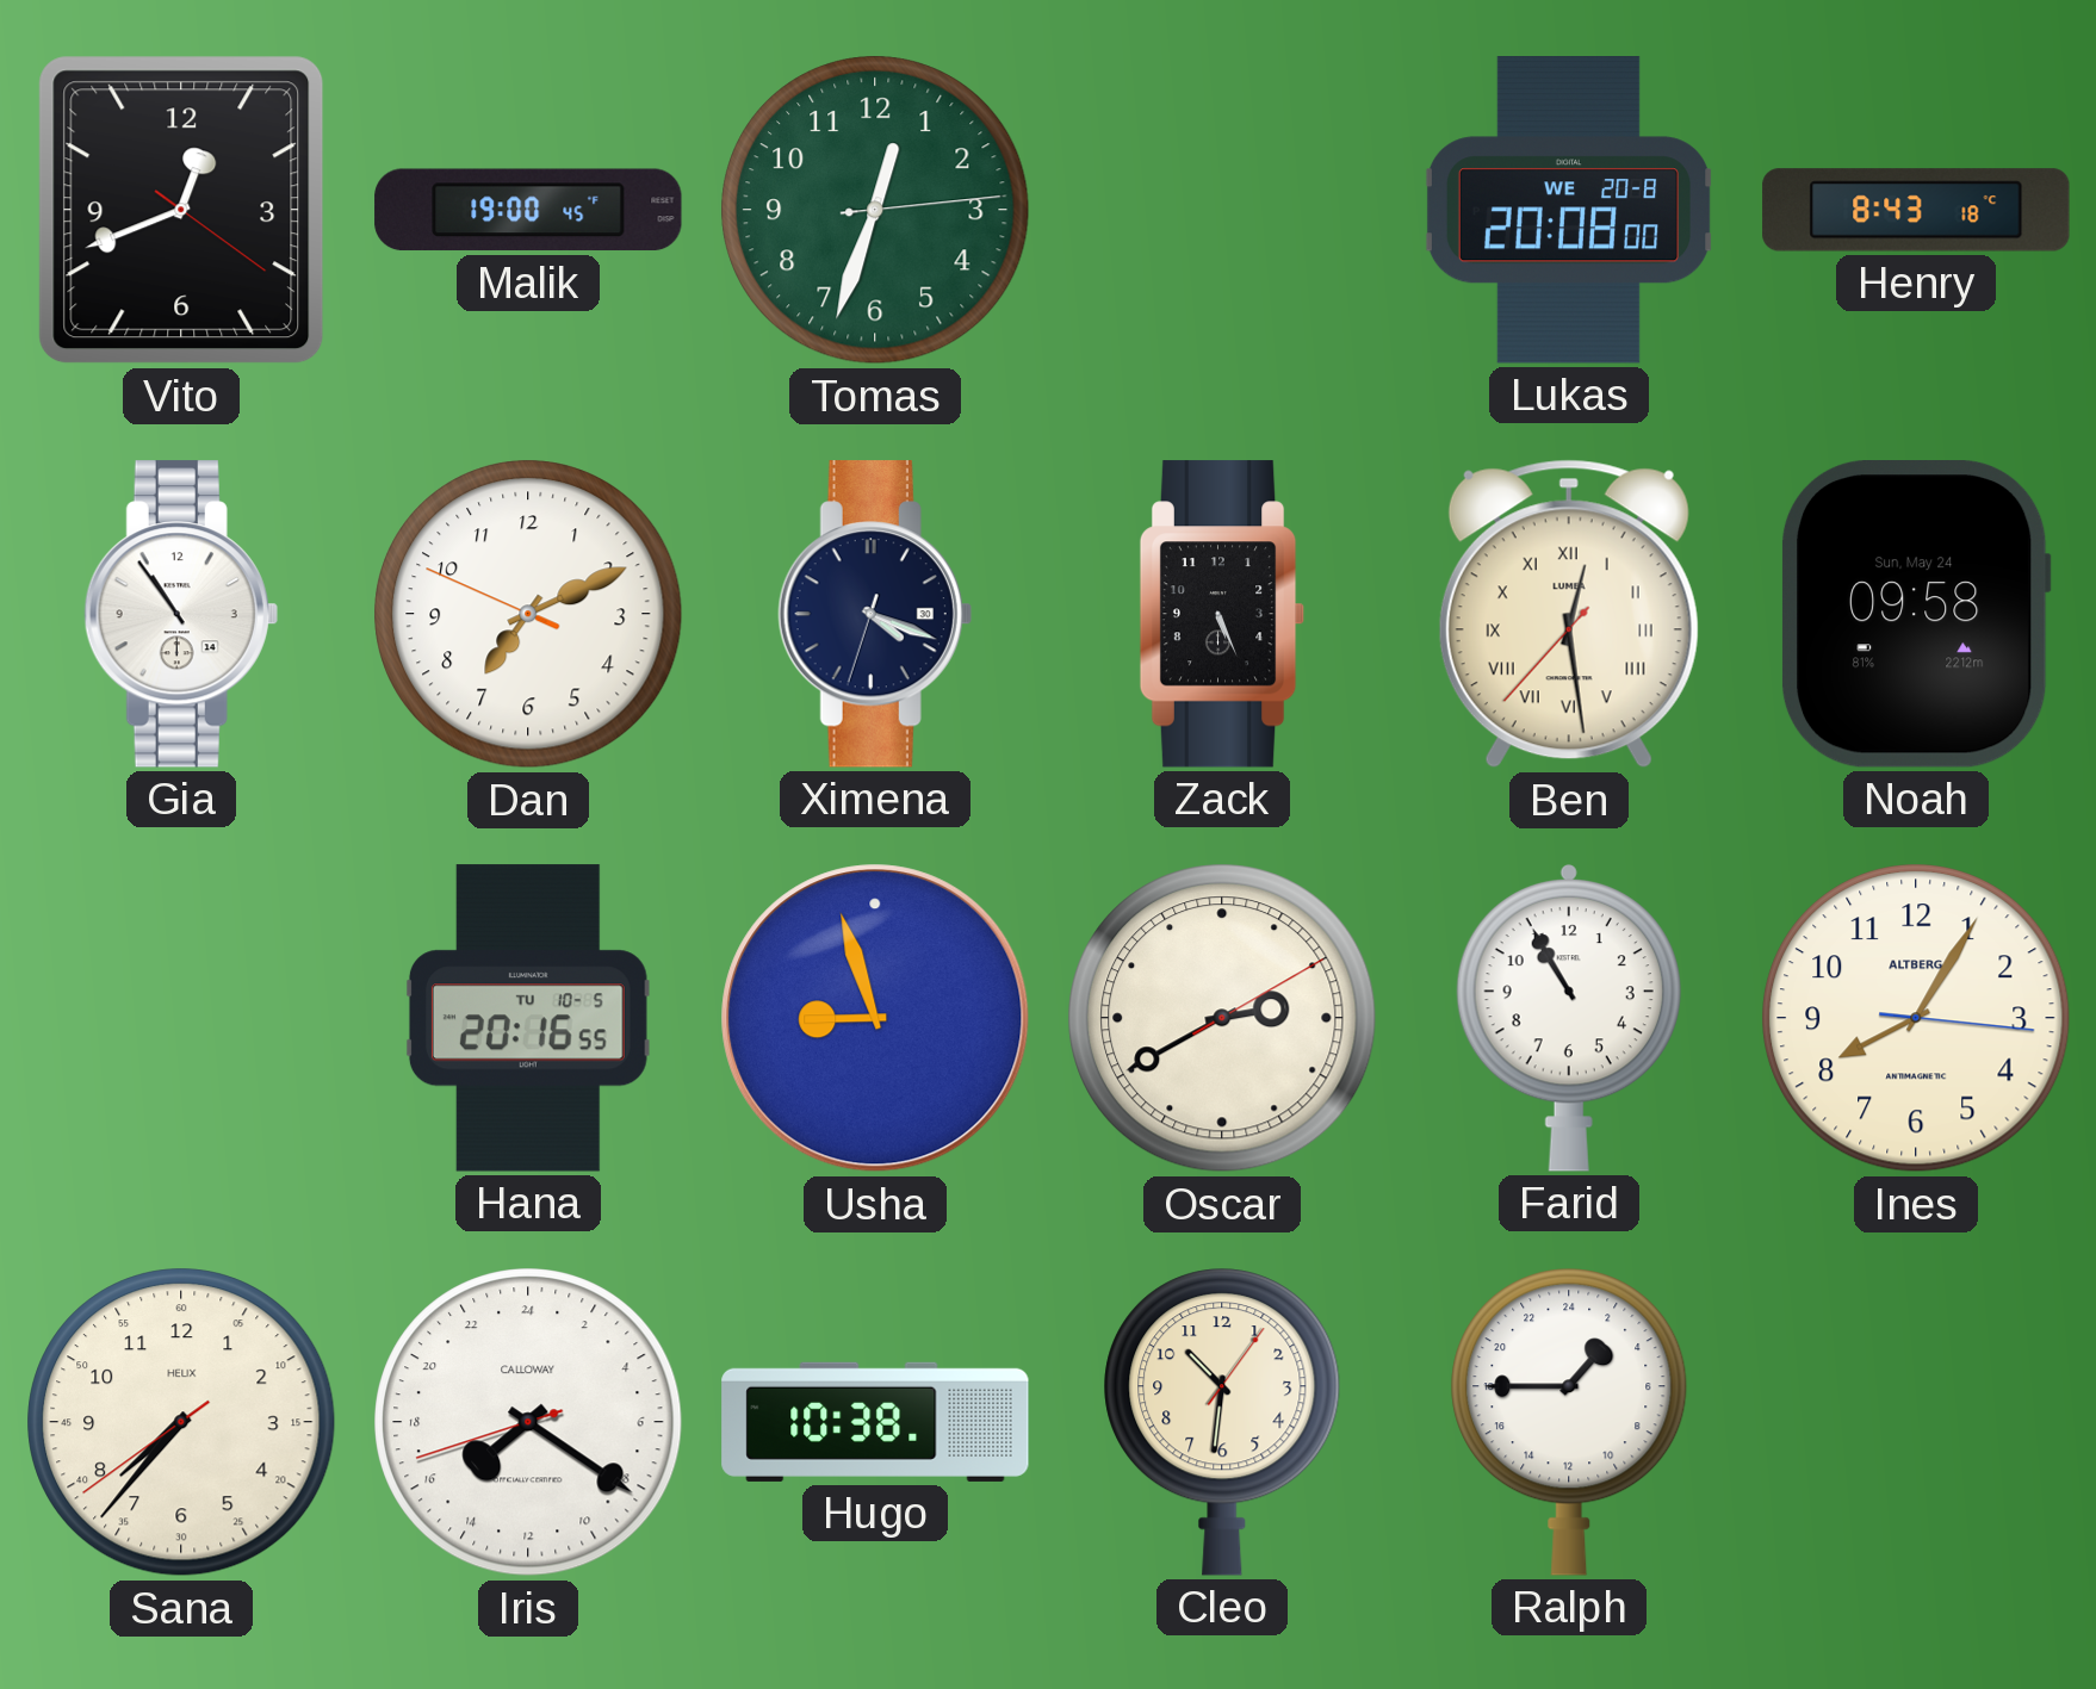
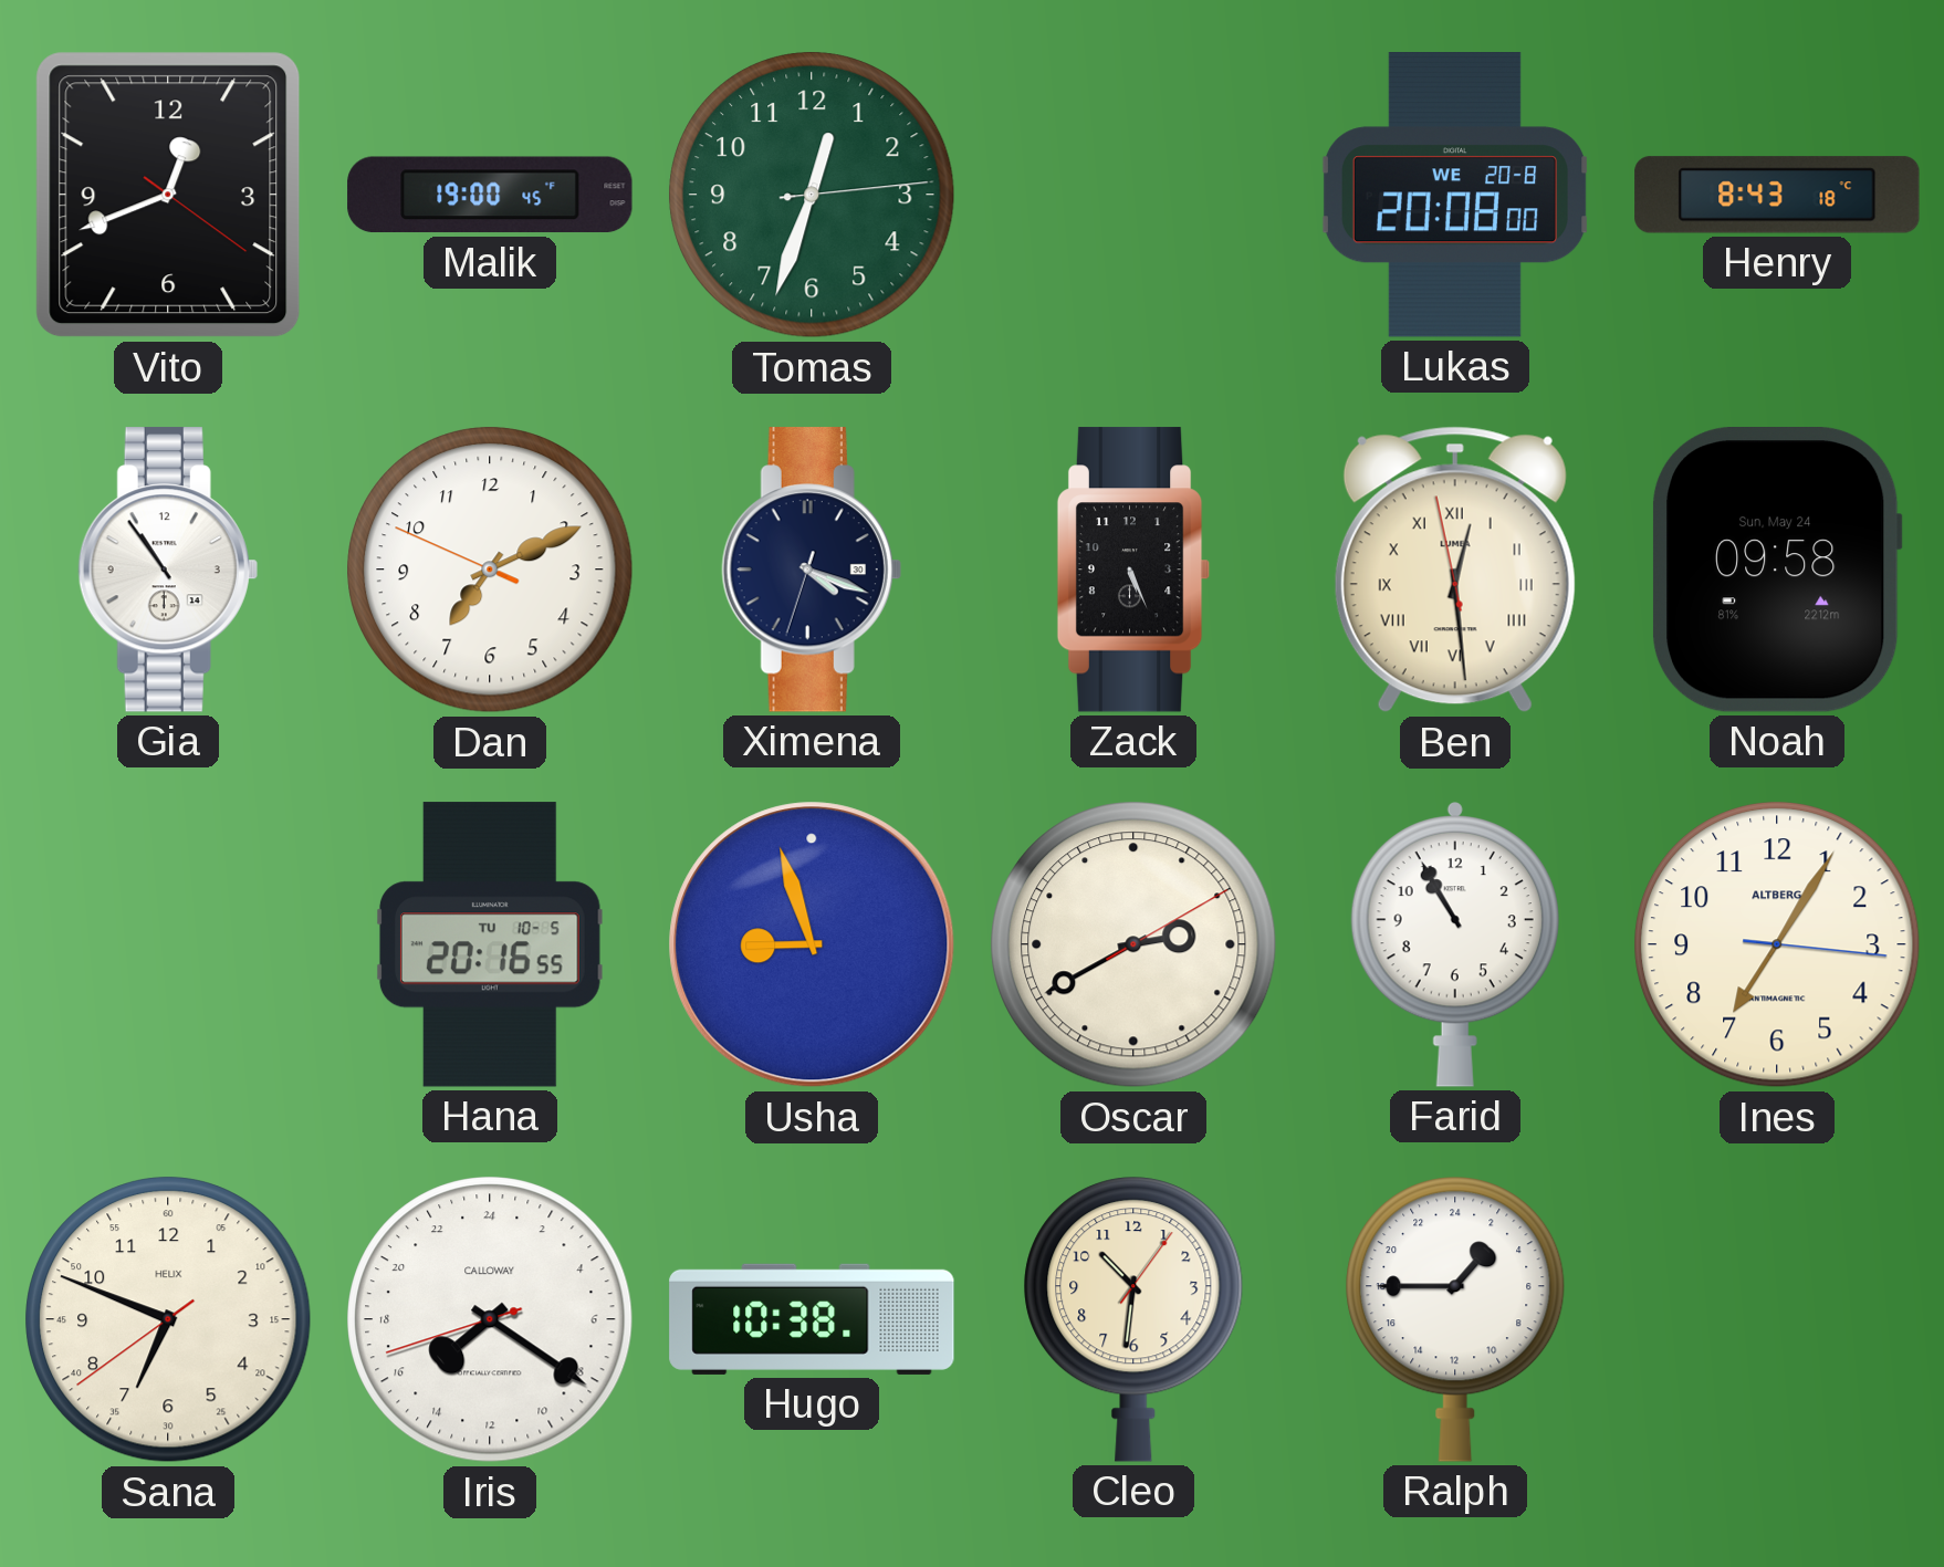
Ben: 12:28:37 -> 12:28:58 (1455, 570)
Ines: 8:05 -> 7:05 (1777, 944)
Sana: 7:36 -> 6:48 (168, 1319)
